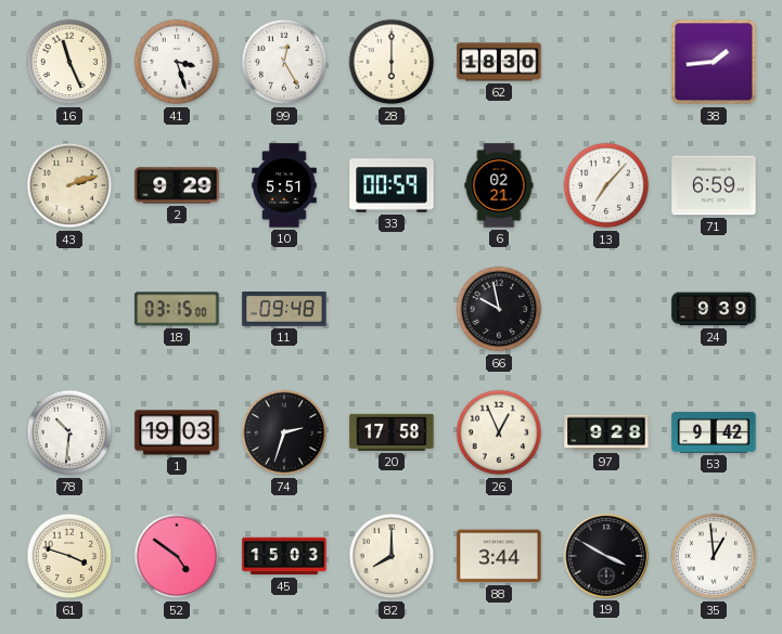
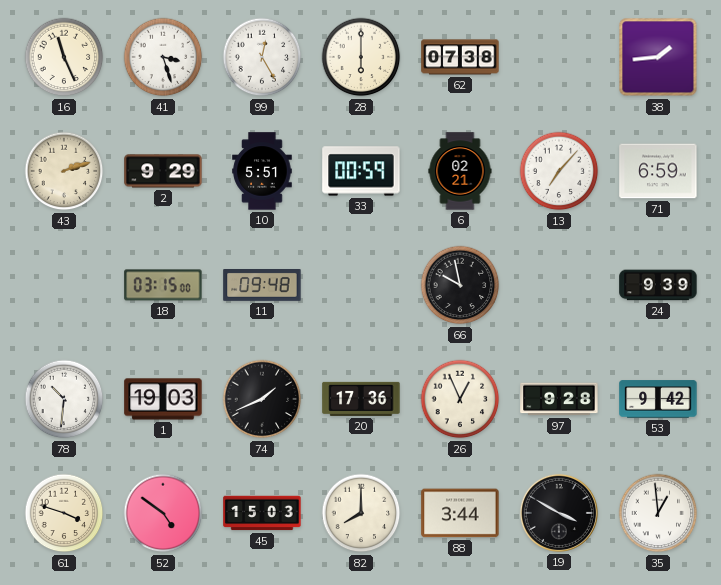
62: 18:30 -> 07:38 (460, 57)
74: 2:33 -> 1:41 (262, 399)
20: 17:58 -> 17:36 (361, 399)
